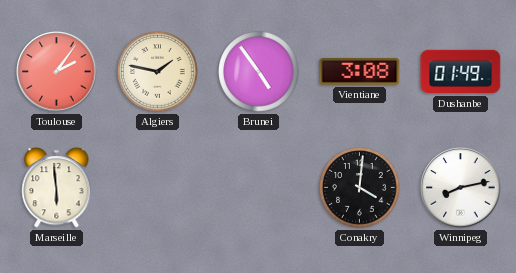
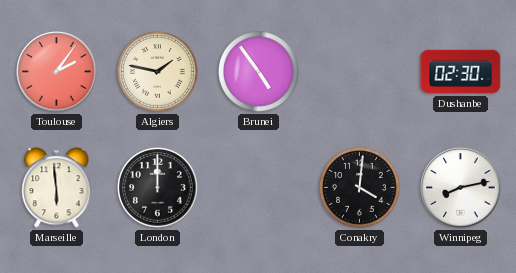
Vientiane: 3:08 -> none (360, 71)
Dushanbe: 01:49 -> 02:30 (461, 72)
London: none -> 12:00 (158, 188)
